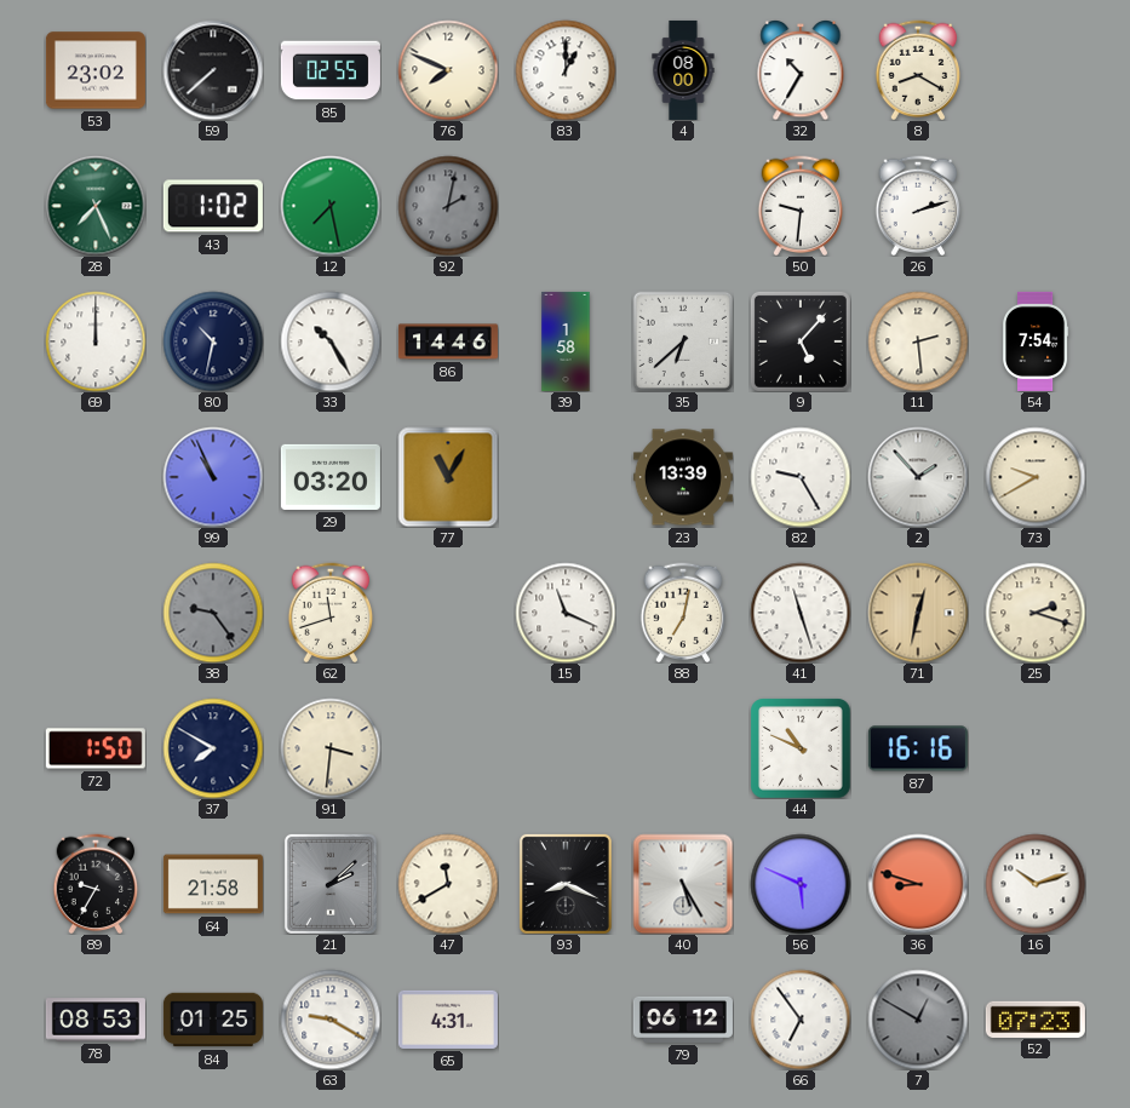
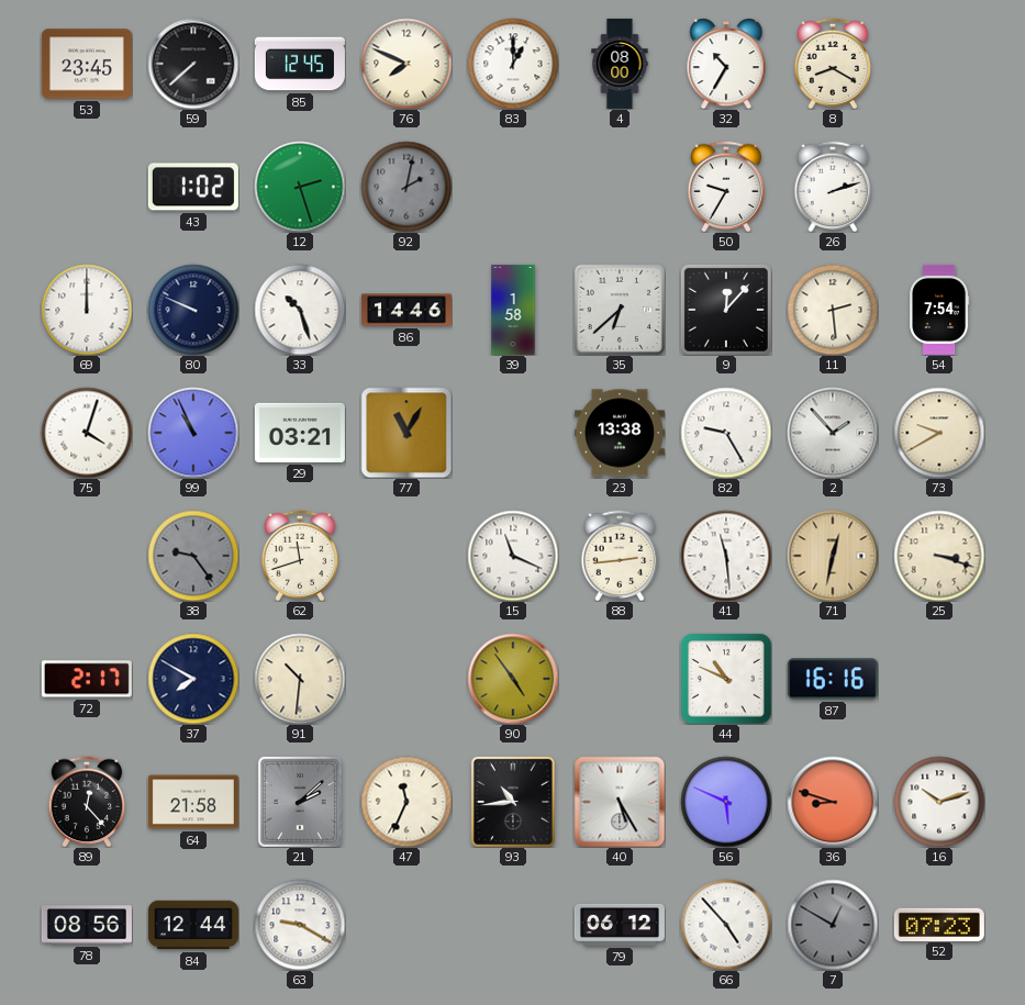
53: 23:02 -> 23:45 (87, 64)
85: 02:55 -> 12:45 (300, 64)
28: 7:26 -> none (96, 206)
12: 7:28 -> 2:27 (300, 187)
50: 9:31 -> 9:35 (726, 187)
80: 10:32 -> 9:49 (193, 310)
33: 10:25 -> 10:27 (300, 310)
9: 5:07 -> 12:07 (726, 310)
75: none -> 4:03 (87, 433)
29: 03:20 -> 03:21 (300, 433)
23: 13:39 -> 13:38 (620, 433)
88: 7:02 -> 2:44 (620, 556)
41: 11:27 -> 11:29 (726, 556)
25: 2:18 -> 3:18 (939, 556)
72: 1:50 -> 2:17 (87, 679)
91: 3:31 -> 10:31 (300, 679)
90: none -> 4:54 (513, 679)
89: 9:35 -> 12:23 (87, 802)
47: 11:40 -> 11:34 (406, 802)
93: 8:19 -> 10:44 (513, 802)
78: 08:53 -> 08:56 (87, 925)
84: 01:25 -> 12:44 (193, 925)
65: 4:31 -> none (448, 1020)
66: 6:54 -> 4:53 (726, 925)
